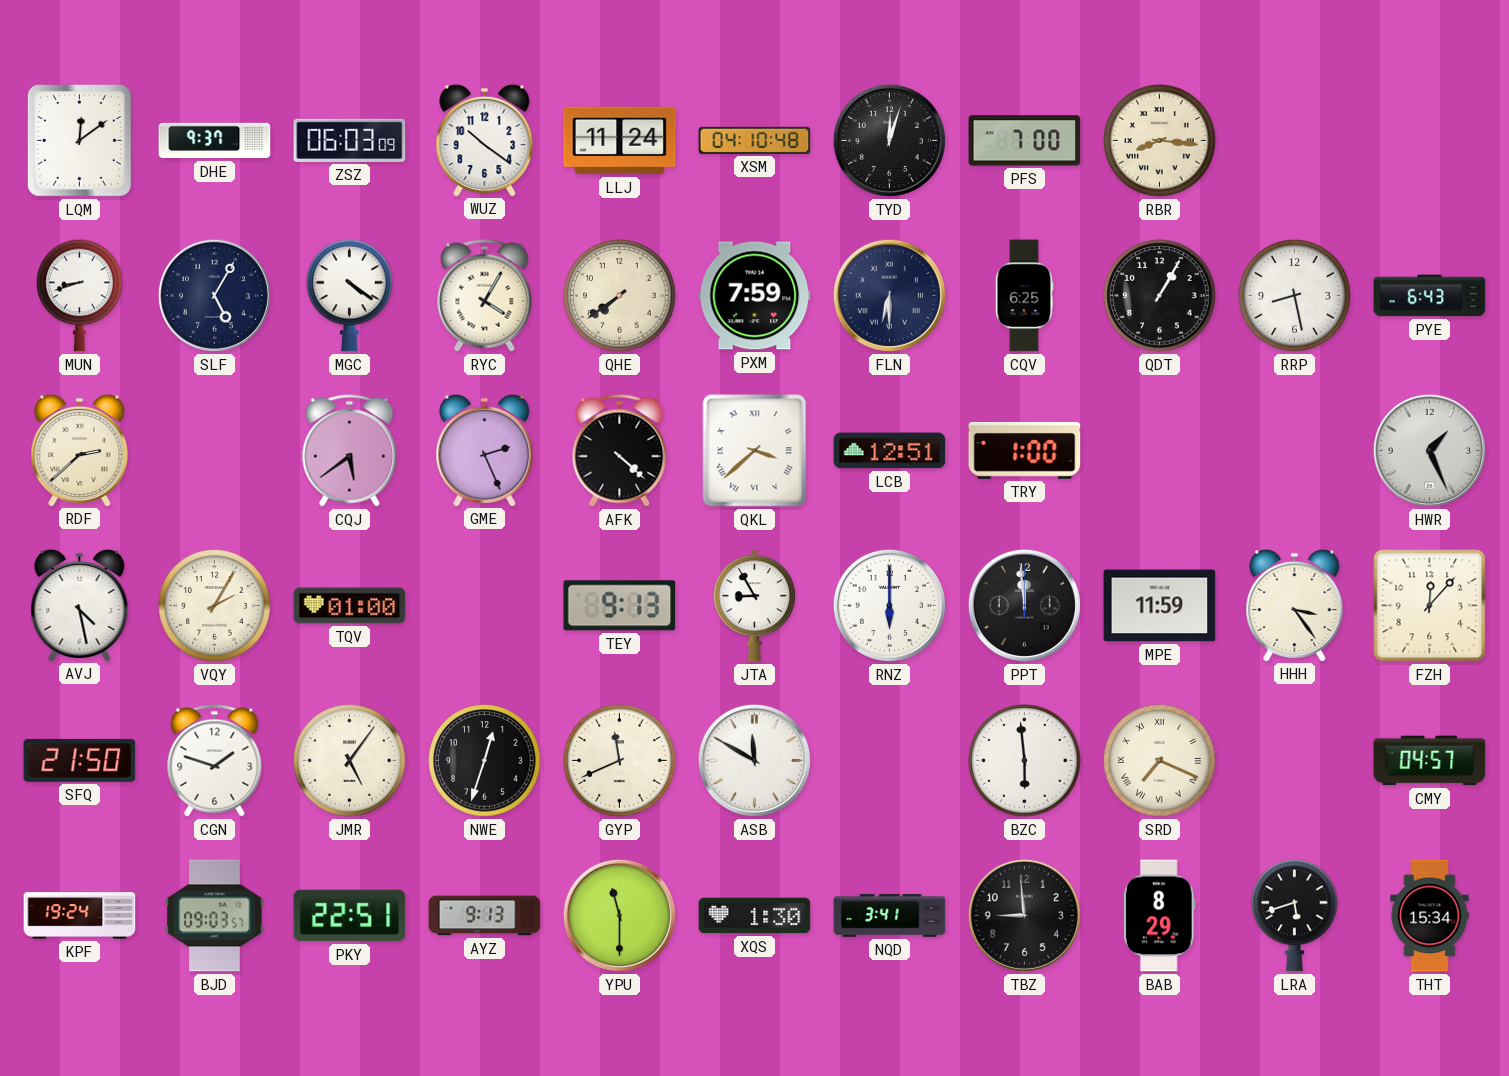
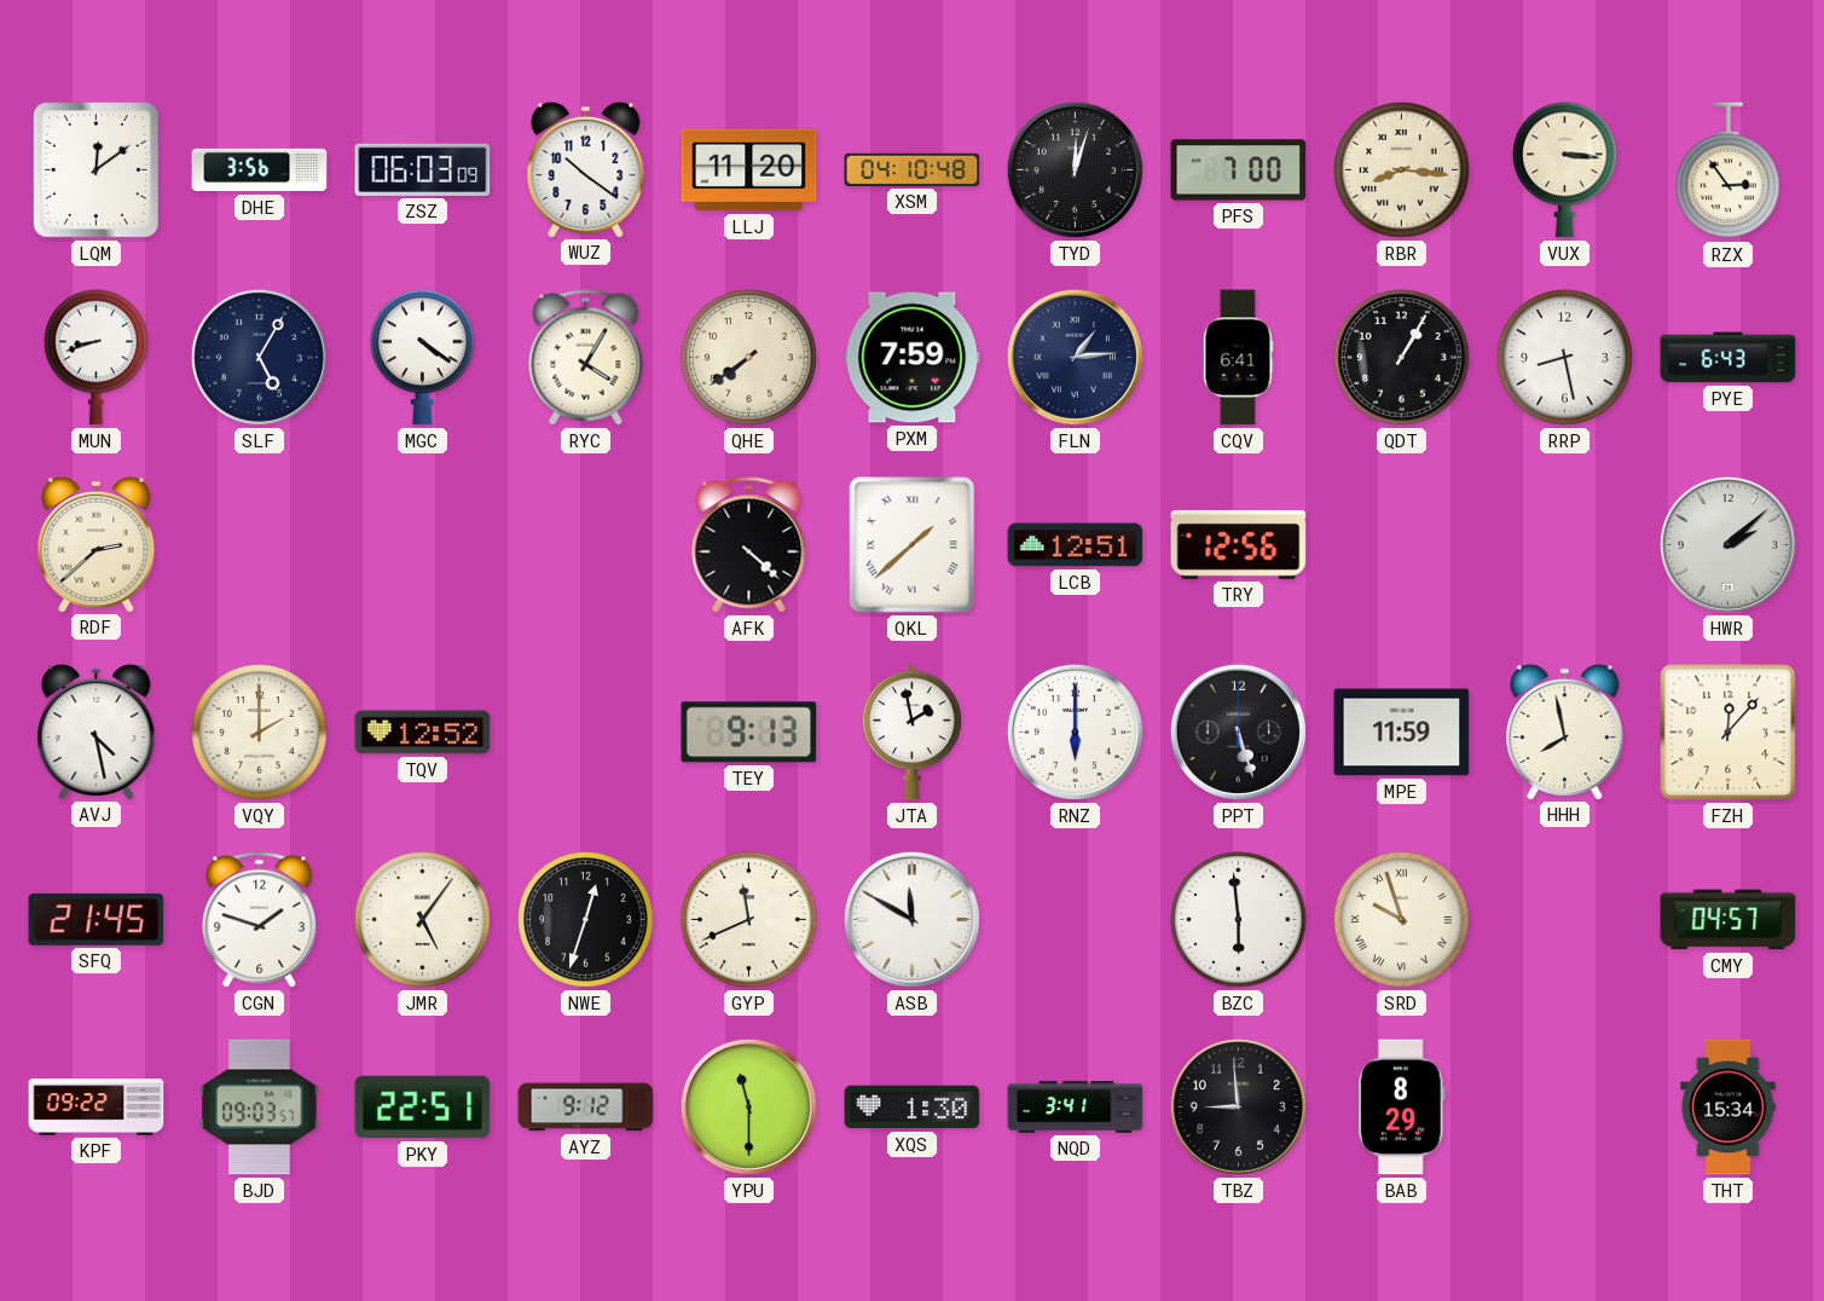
DHE: 9:37 -> 3:56 (260, 170)
LLJ: 11:24 -> 11:20 (749, 170)
VUX: none -> 3:16 (1565, 169)
RZX: none -> 2:54 (1729, 170)
FLN: 6:30 -> 1:14 (1075, 357)
CQV: 6:25 -> 6:41 (1238, 358)
CQJ: 5:39 -> none (350, 451)
GME: 2:26 -> none (485, 450)
QKL: 3:38 -> 1:38 (913, 545)
TRY: 1:00 -> 12:56 (1239, 544)
HWR: 1:26 -> 2:08 (1727, 544)
VQY: 2:05 -> 2:00 (260, 733)
TQV: 01:00 -> 12:52 (423, 733)
JTA: 8:55 -> 1:58 (911, 733)
PPT: 11:59 -> 5:27 (1238, 732)
HHH: 3:24 -> 7:58 (1565, 732)
SFQ: 21:50 -> 21:45 (97, 919)
SRD: 7:19 -> 9:57 (1402, 920)
KPF: 19:24 -> 09:22 (97, 1108)
AYZ: 9:13 -> 9:12 (586, 1108)
LRA: 5:42 -> none (1295, 915)
